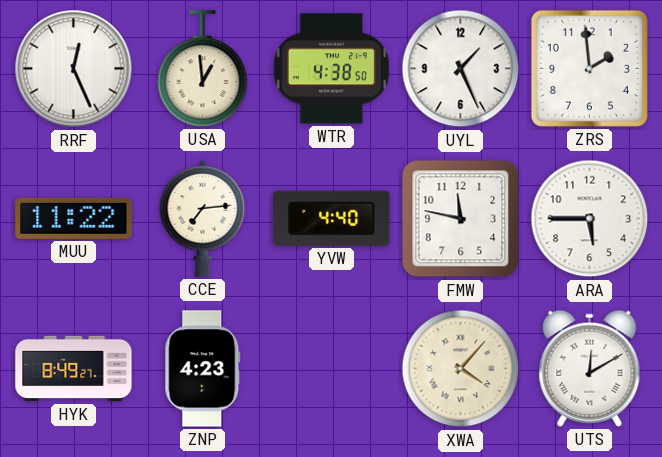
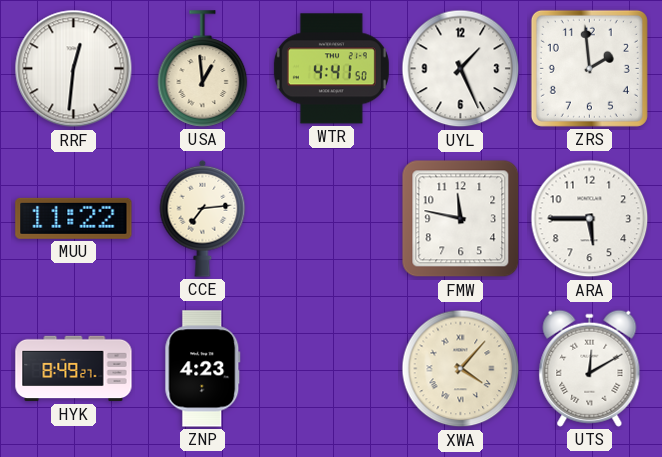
RRF: 12:26 -> 12:31 (74, 69)
WTR: 4:38 -> 4:41 (331, 69)
YVW: 4:40 -> none (332, 218)
